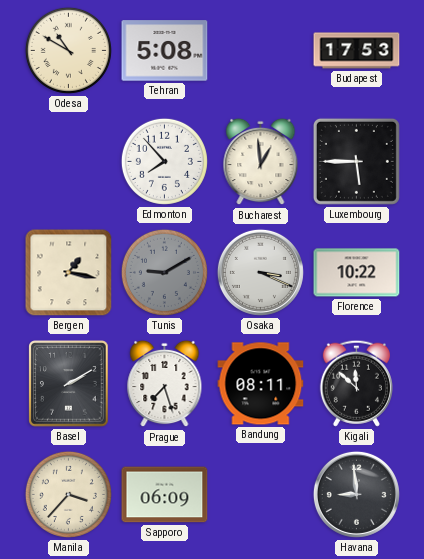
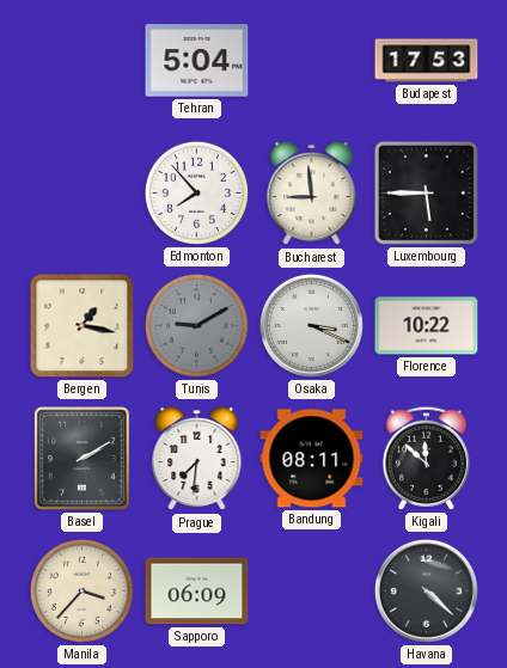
Odesa: 10:50 -> none (68, 50)
Tehran: 5:08 -> 5:04 (197, 61)
Bucharest: 12:59 -> 8:59 (312, 194)
Prague: 7:27 -> 7:31 (197, 459)
Havana: 8:59 -> 4:22 (426, 590)
